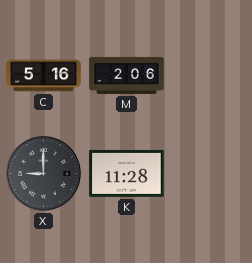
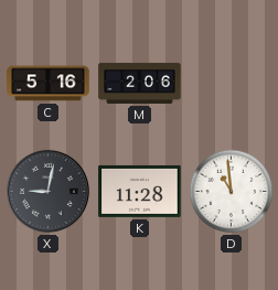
X: 9:00 -> 9:02 (47, 191)
D: none -> 10:59 (232, 192)
